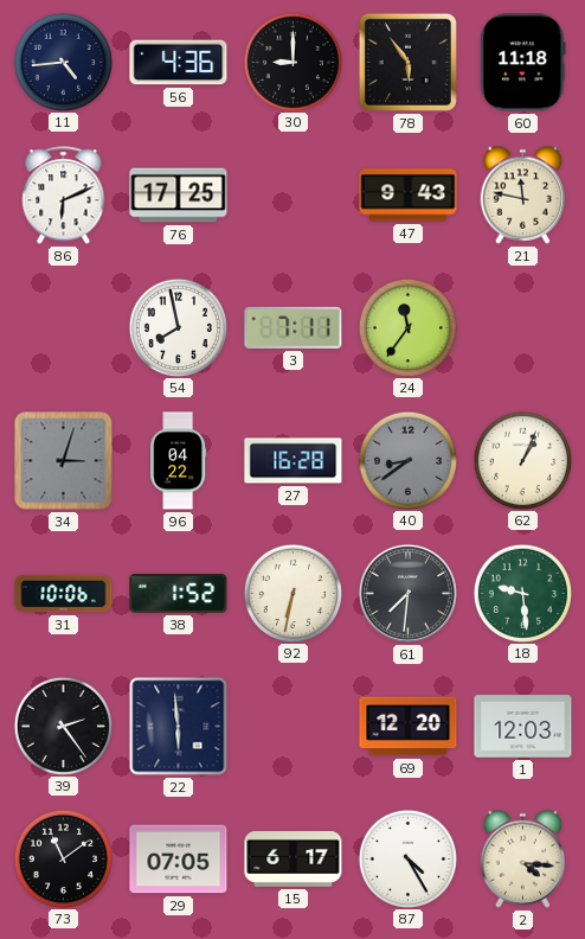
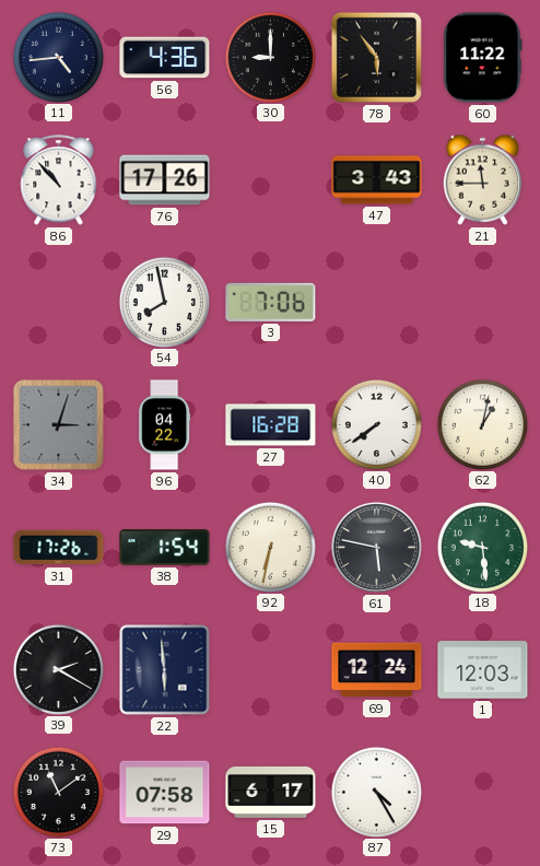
60: 11:18 -> 11:22 (483, 58)
86: 6:11 -> 10:53 (59, 180)
76: 17:25 -> 17:26 (165, 180)
47: 9:43 -> 3:43 (377, 180)
21: 11:47 -> 11:45 (483, 179)
3: 7:11 -> 7:06 (271, 302)
24: 11:36 -> none (407, 327)
40: 8:39 -> 7:39 (376, 424)
40 dial: grey -> white (376, 424)
62: 1:04 -> 1:02 (482, 424)
31: 10:06 -> 17:26 (59, 548)
38: 1:52 -> 1:54 (165, 548)
61: 7:31 -> 5:47 (376, 547)
39: 2:24 -> 2:20 (58, 669)
69: 12:20 -> 12:24 (377, 670)
29: 07:05 -> 07:58 (165, 793)
2: 4:16 -> none (523, 858)
